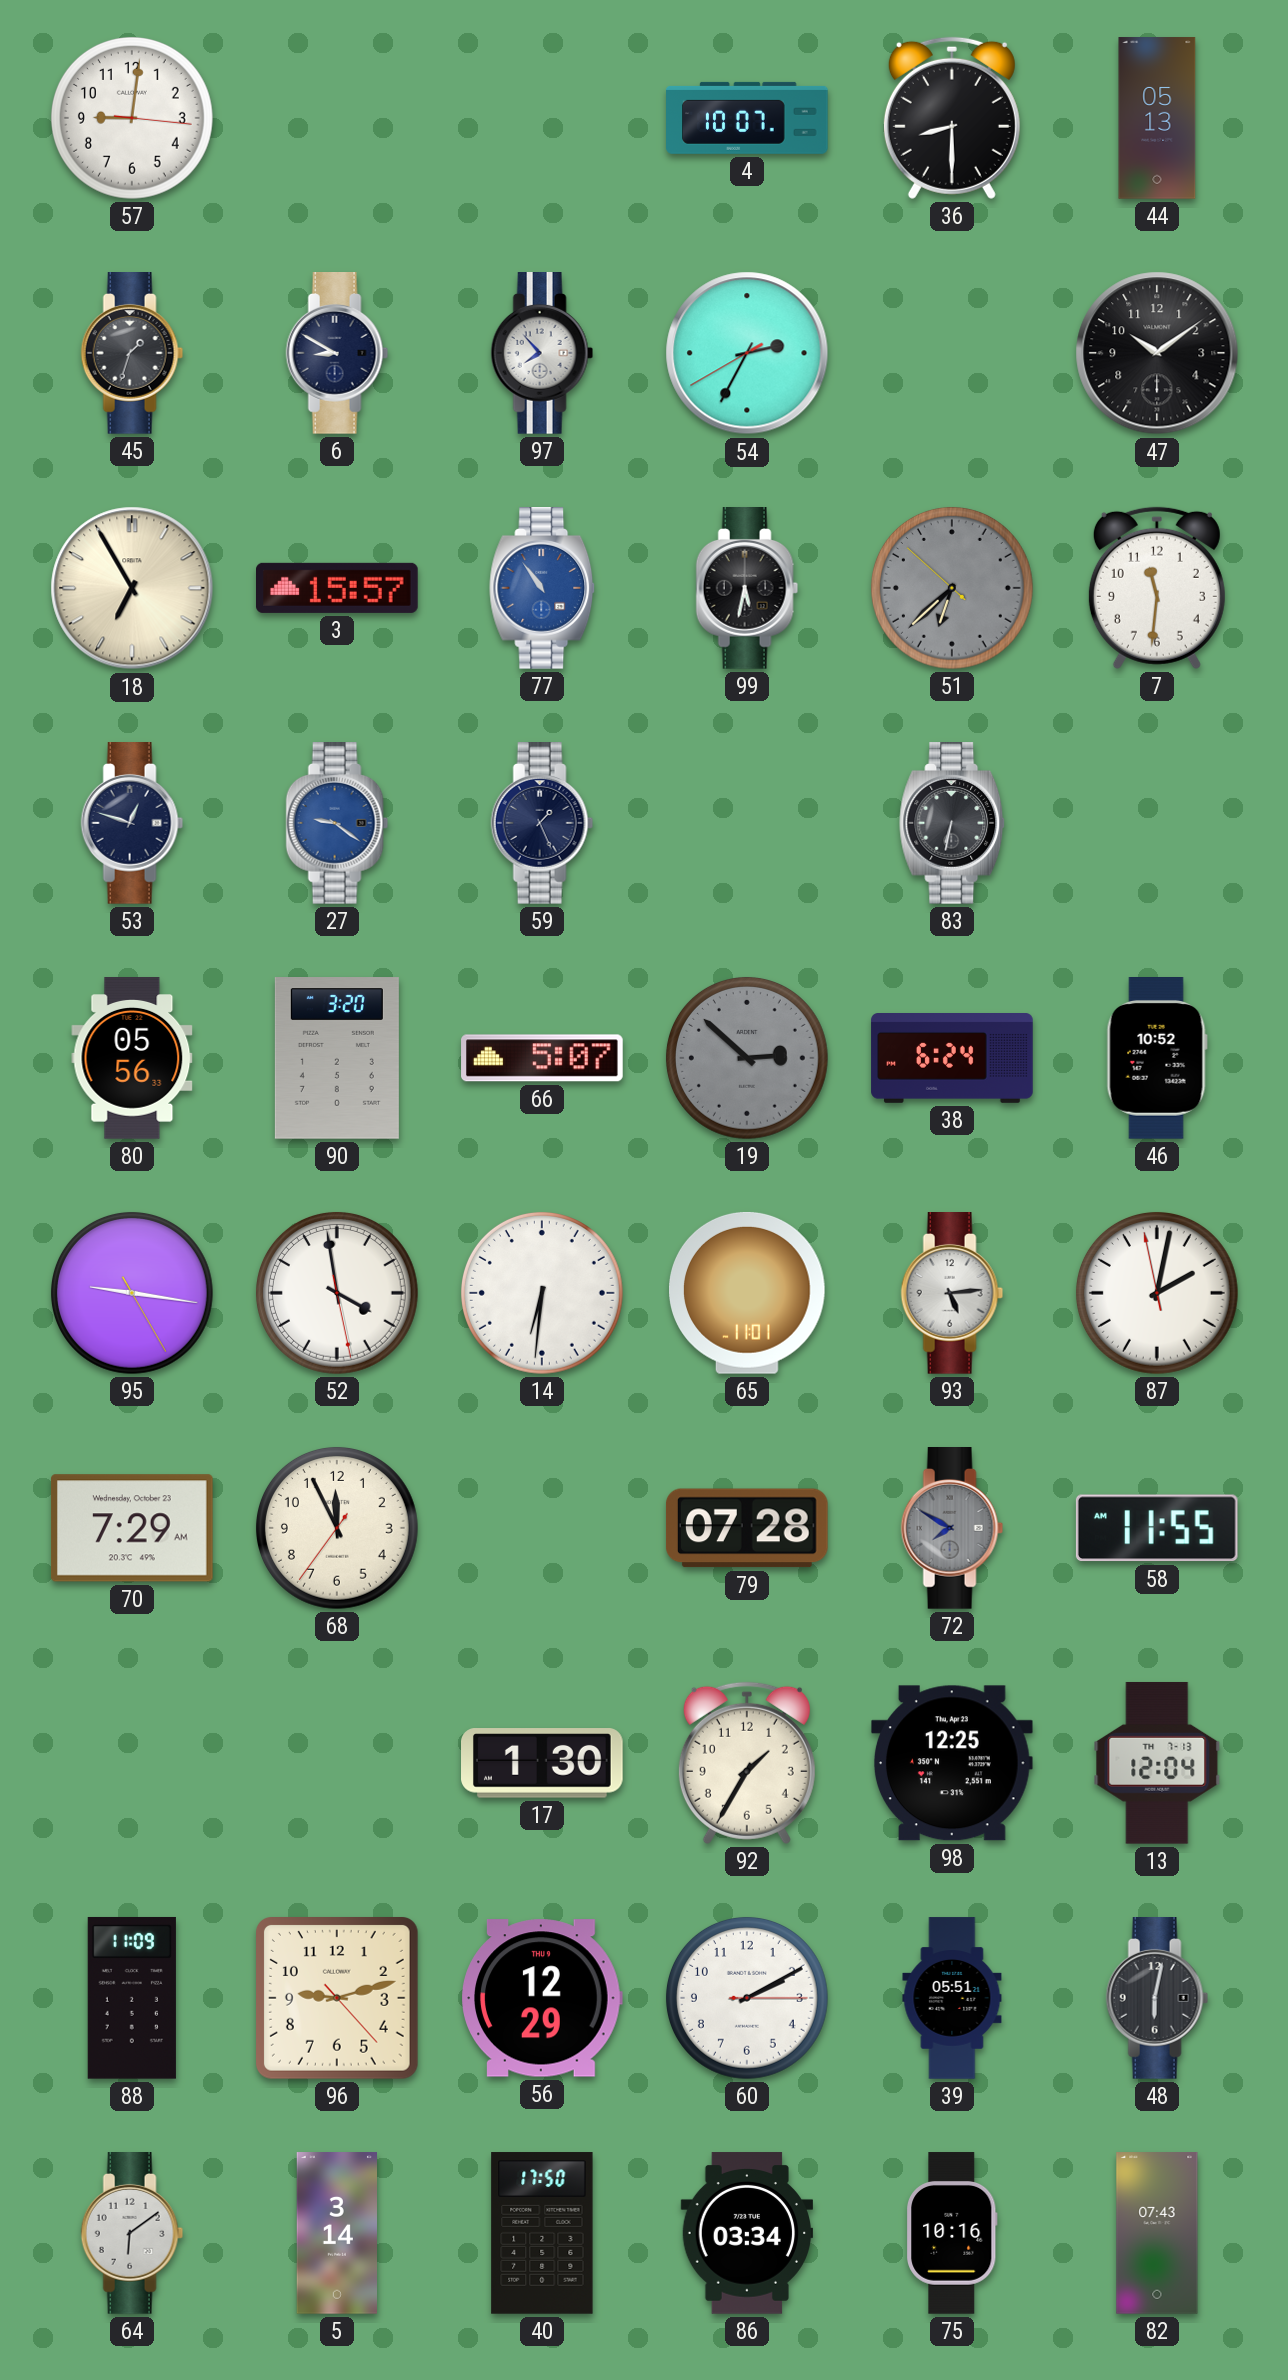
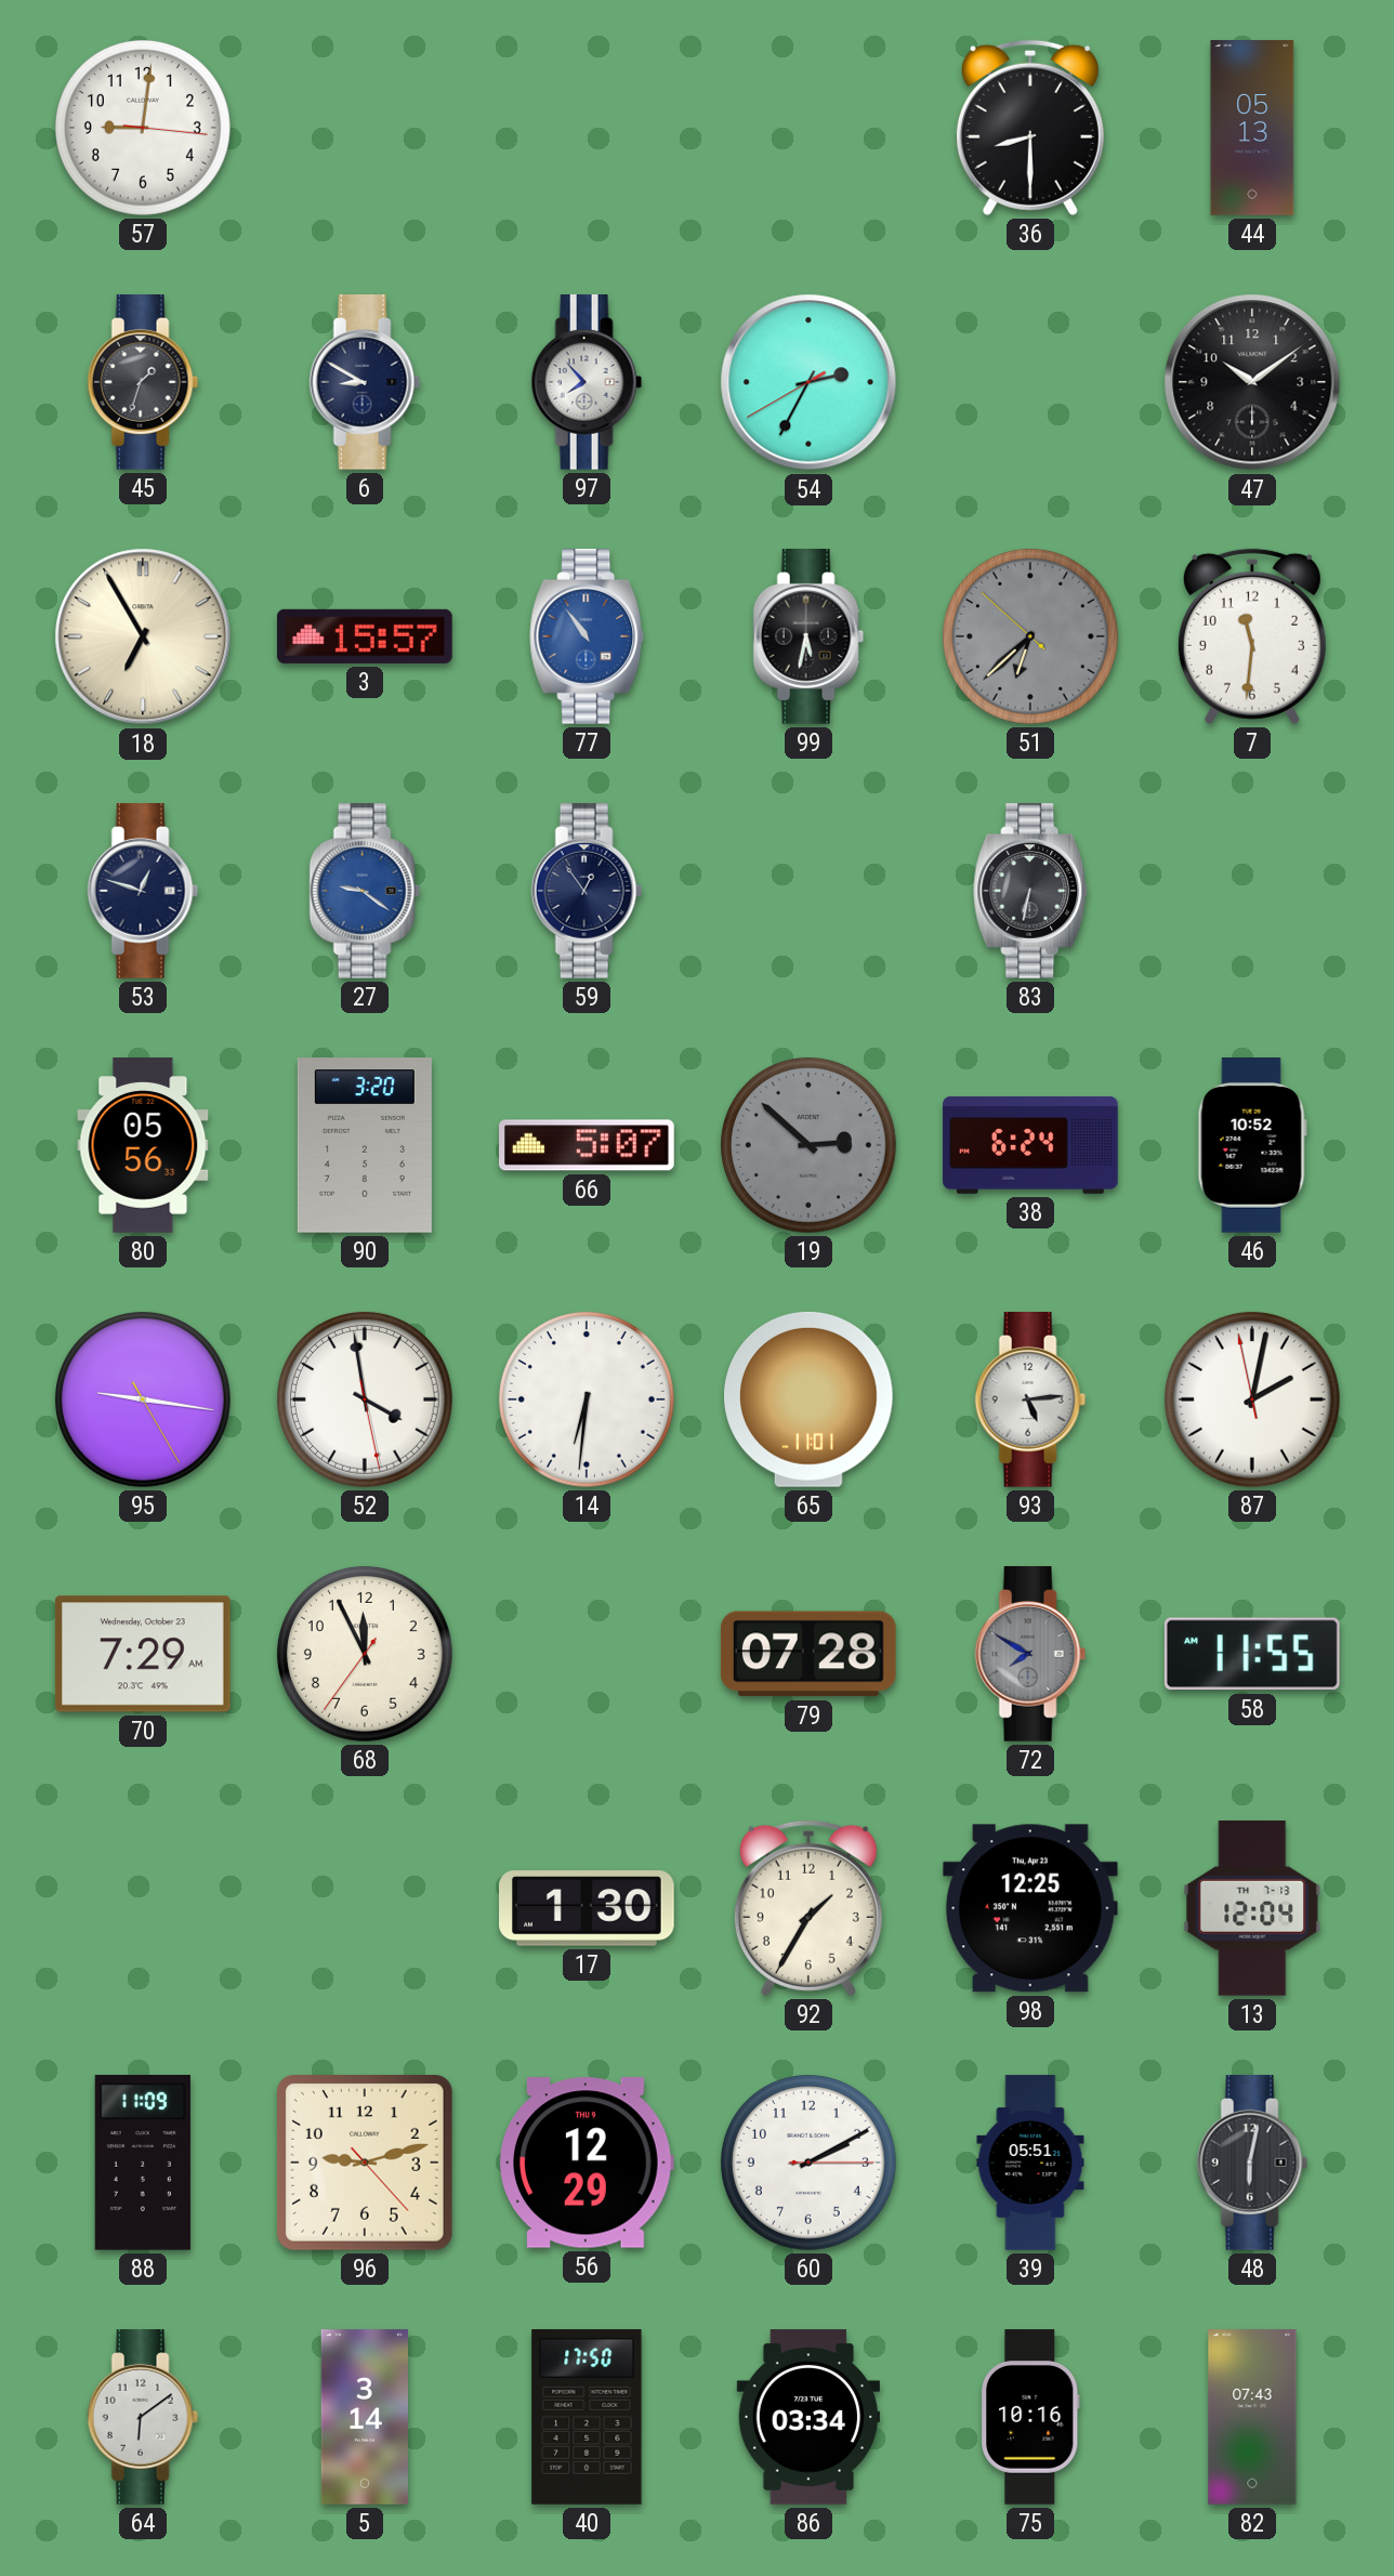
4: 10:07 -> none (747, 118)
59: 1:26 -> 12:54 (587, 892)
